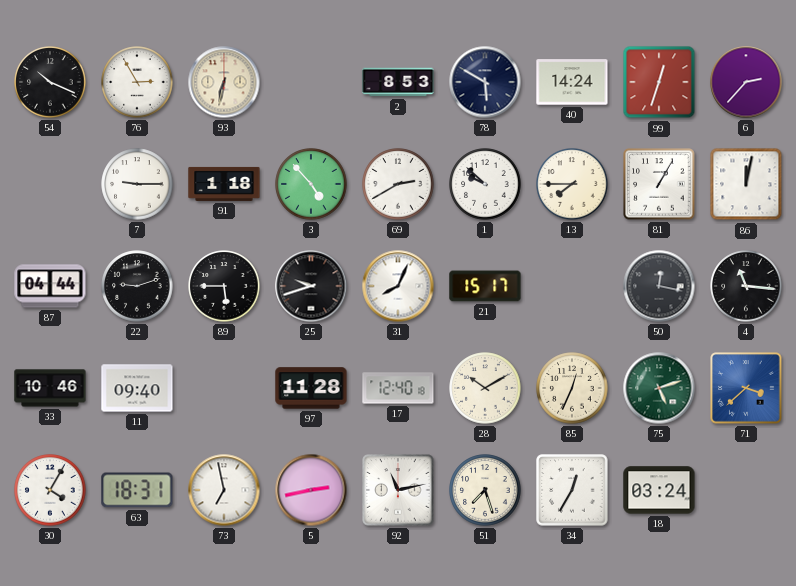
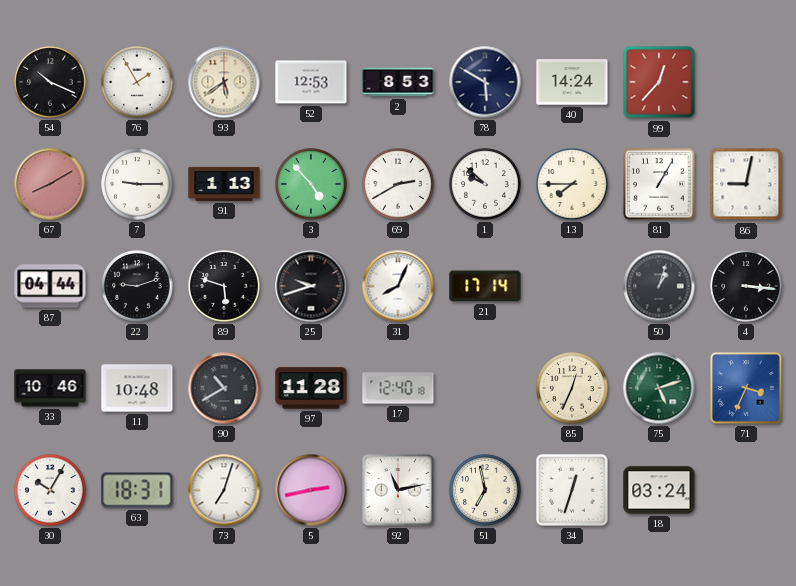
76: 2:55 -> 1:55 (137, 82)
93: 6:32 -> 5:39 (224, 82)
52: none -> 12:53 (311, 82)
99: 12:33 -> 12:37 (659, 82)
6: 2:37 -> none (746, 82)
67: none -> 8:10 (50, 184)
91: 1:18 -> 1:13 (224, 184)
86: 12:02 -> 9:02 (746, 184)
89: 5:45 -> 5:48 (224, 286)
21: 15:17 -> 17:14 (485, 286)
50: 12:17 -> 1:03 (659, 286)
4: 11:16 -> 3:16 (746, 286)
11: 09:40 -> 10:48 (137, 388)
90: none -> 10:40 (224, 388)
28: 10:10 -> none (485, 388)
71: 3:38 -> 3:34 (746, 388)
30: 4:05 -> 10:05 (50, 490)
73: 6:58 -> 7:03 (224, 490)
51: 7:27 -> 6:58 (485, 490)
34: 12:35 -> 12:33 (572, 490)
